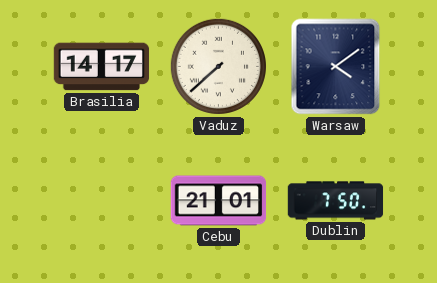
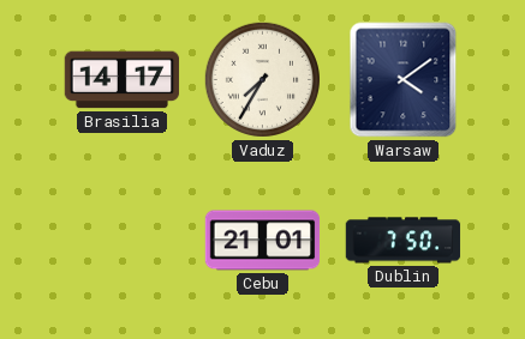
Vaduz: 7:38 -> 7:35 (262, 79)
